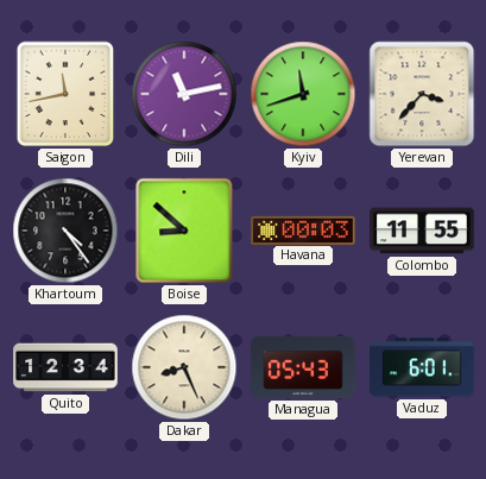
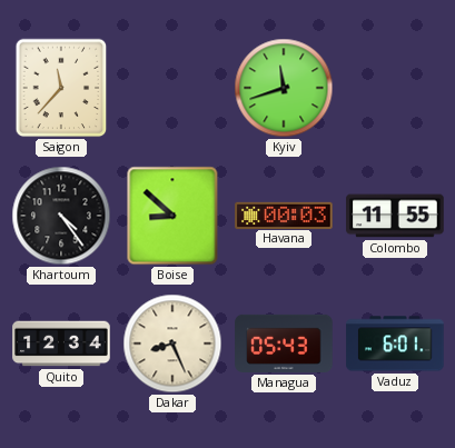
Saigon: 11:43 -> 11:37 (61, 88)
Dili: 11:13 -> none (184, 94)
Yerevan: 3:37 -> none (422, 94)
